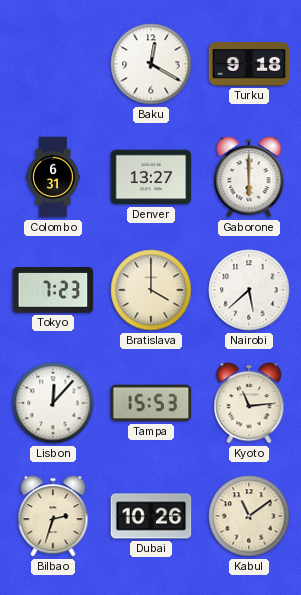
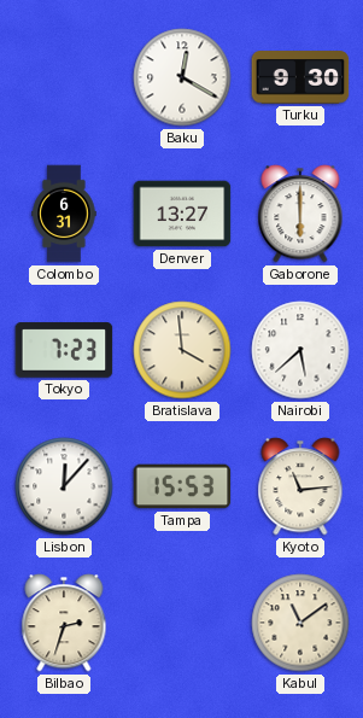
Turku: 9:18 -> 9:30 (300, 77)
Bratislava: 4:00 -> 3:59 (182, 350)
Dubai: 10:26 -> none (151, 516)
